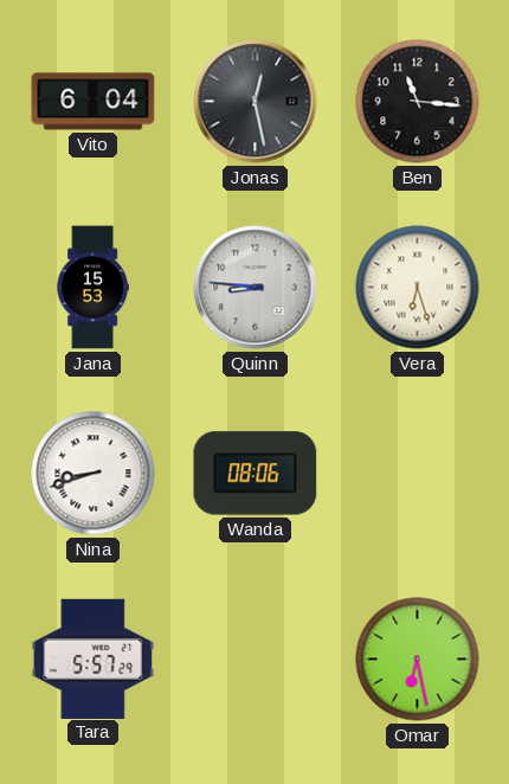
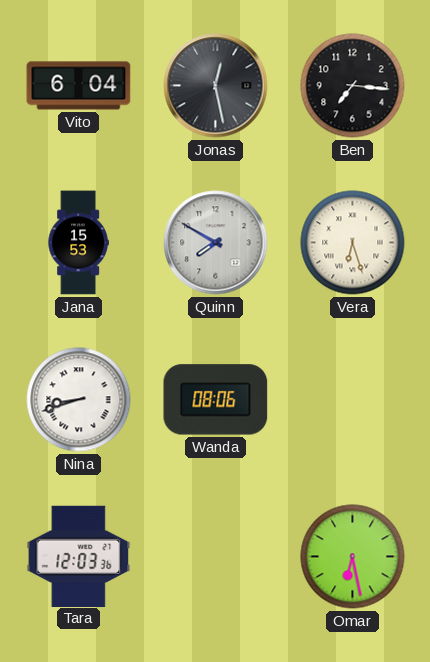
Ben: 11:16 -> 7:16 (353, 86)
Quinn: 8:46 -> 7:50 (216, 243)
Tara: 5:57 -> 12:03 (79, 556)
